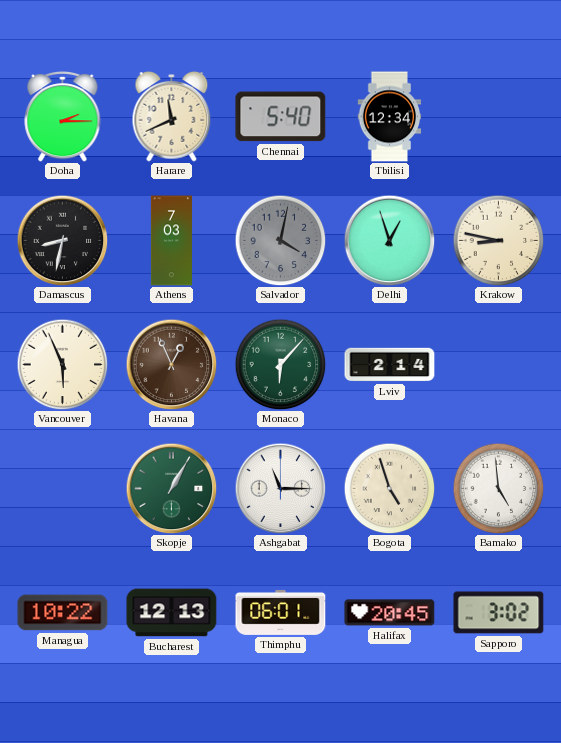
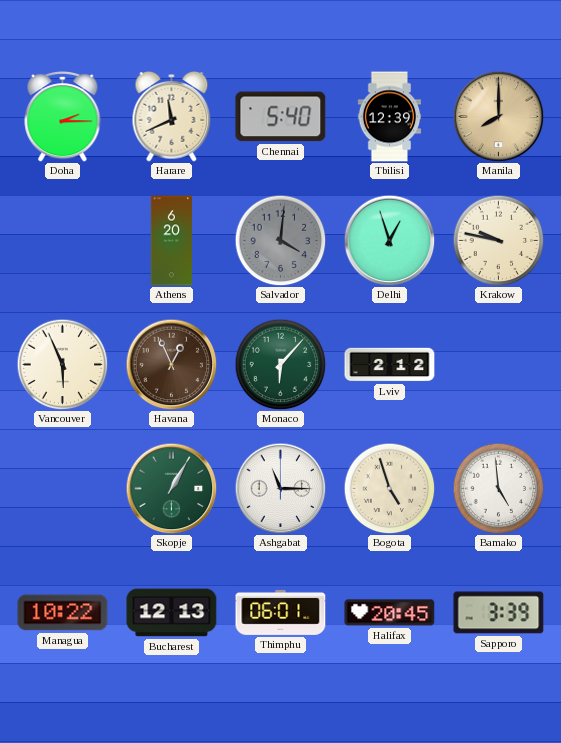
Tbilisi: 12:34 -> 12:39 (390, 117)
Manila: none -> 8:00 (498, 116)
Damascus: 8:32 -> none (62, 240)
Athens: 7:03 -> 6:20 (171, 241)
Salvador: 4:02 -> 4:01 (280, 240)
Krakow: 8:47 -> 9:47 (498, 240)
Lviv: 2:14 -> 2:12 (390, 365)
Sapporo: 3:02 -> 3:39 (499, 613)
